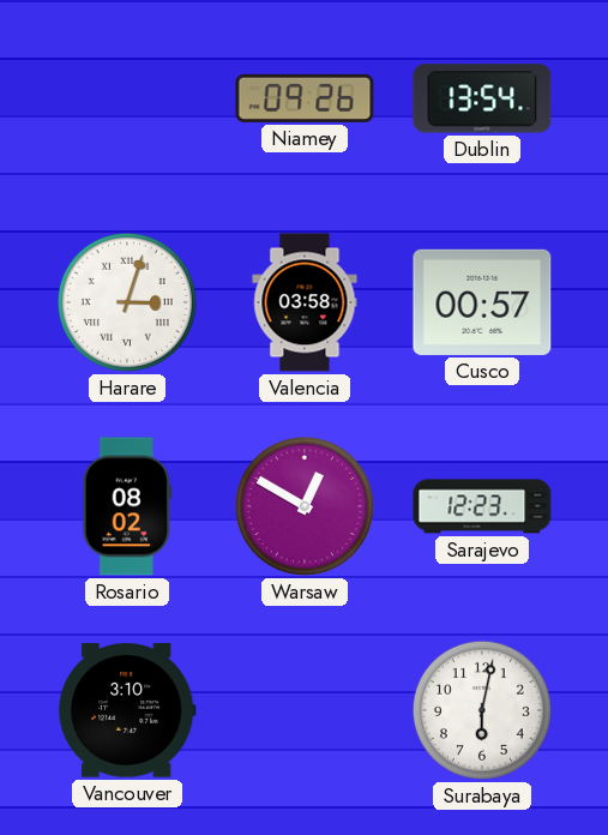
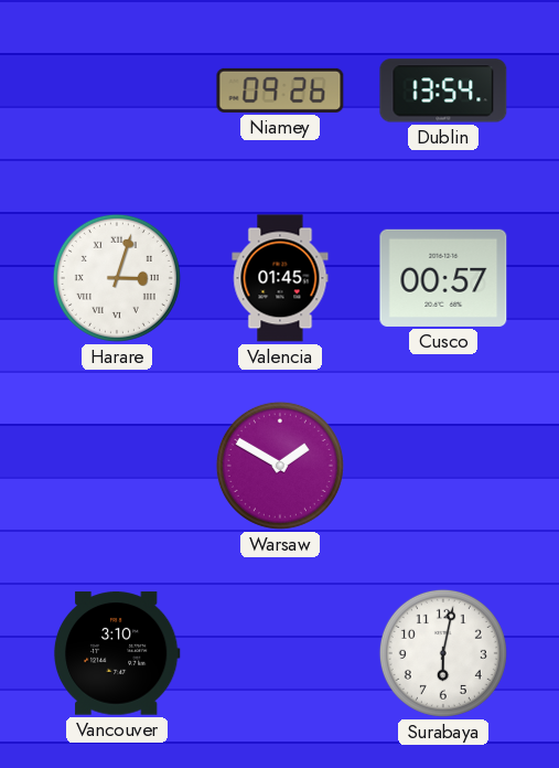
Valencia: 03:58 -> 01:45 (280, 278)
Rosario: 08:02 -> none (127, 506)
Warsaw: 12:50 -> 1:50 (280, 466)
Sarajevo: 12:23 -> none (482, 506)
